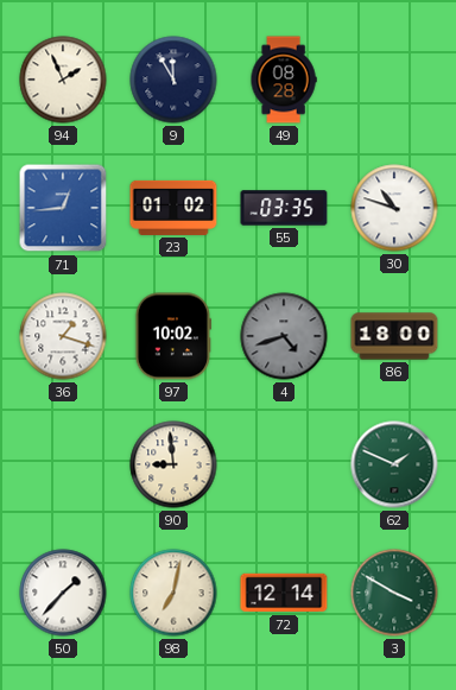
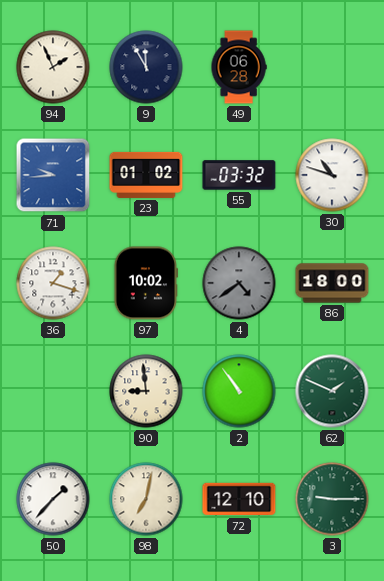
49: 08:28 -> 06:28 (239, 67)
71: 12:44 -> 9:44 (53, 175)
55: 03:35 -> 03:32 (239, 175)
4: 4:42 -> 4:39 (239, 283)
2: none -> 10:54 (239, 391)
72: 12:14 -> 12:10 (239, 499)
3: 3:50 -> 9:15 (332, 499)
